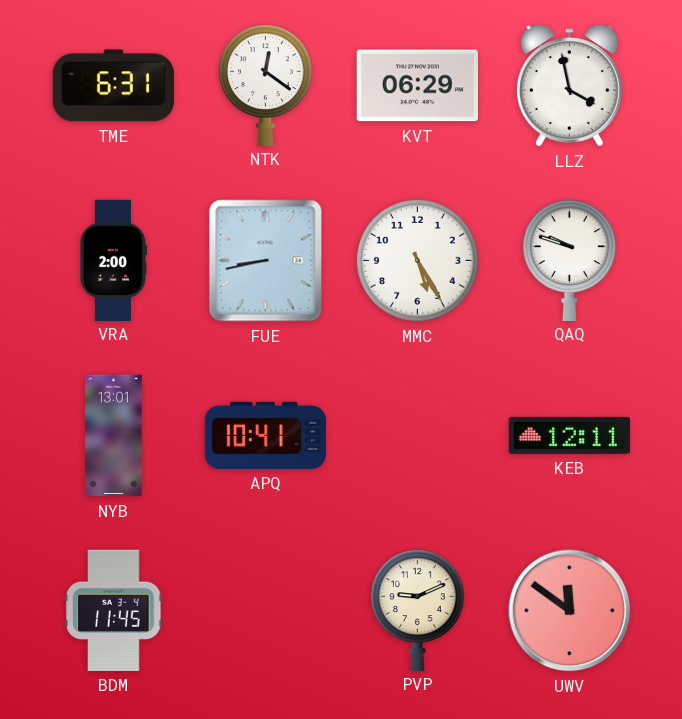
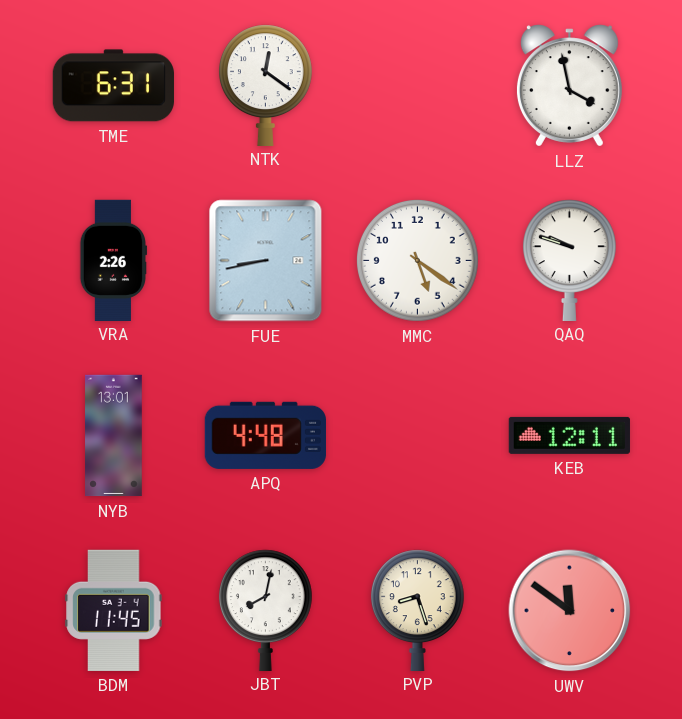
KVT: 06:29 -> none (417, 86)
VRA: 2:00 -> 2:26 (114, 260)
MMC: 5:25 -> 5:21 (418, 261)
APQ: 10:41 -> 4:48 (265, 435)
JBT: none -> 8:02 (265, 610)
PVP: 9:11 -> 8:27 (417, 610)
